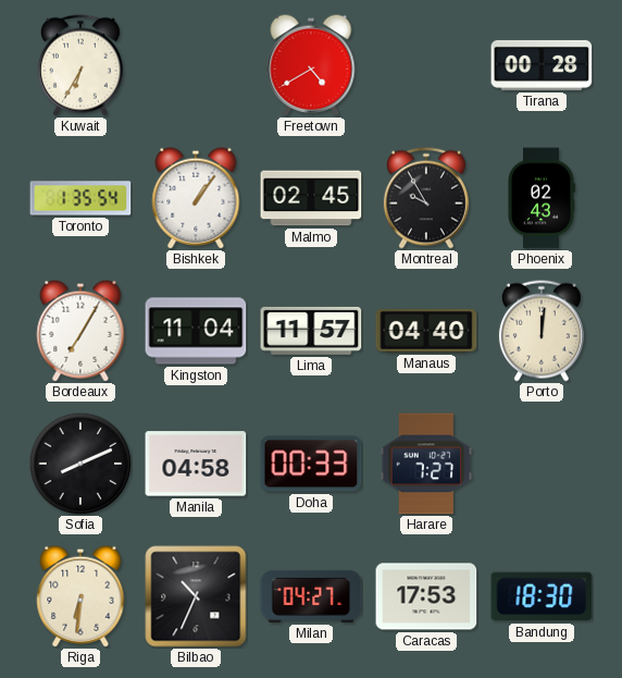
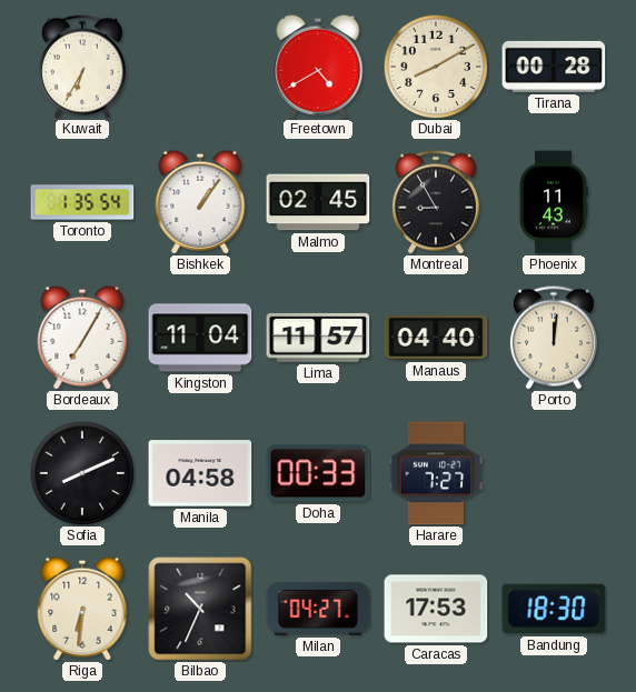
Dubai: none -> 8:10 (436, 67)
Montreal: 9:55 -> 8:55 (436, 202)
Phoenix: 02:43 -> 11:43 (554, 202)
